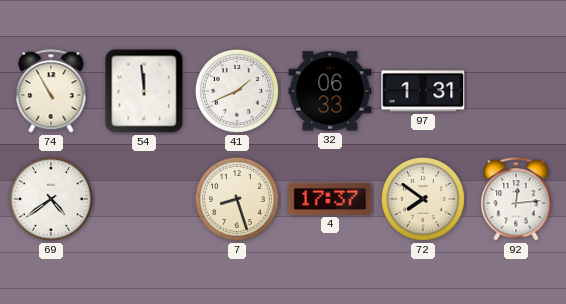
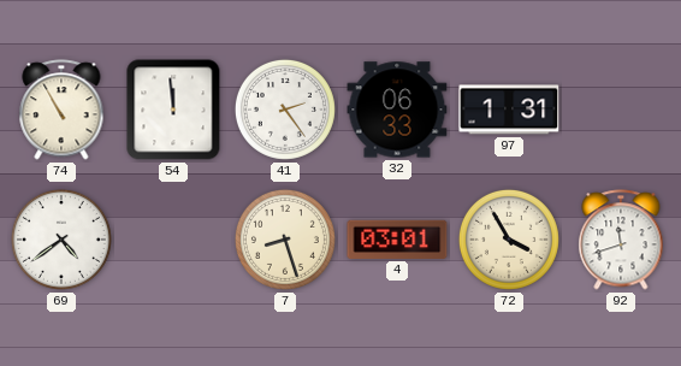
41: 1:41 -> 2:24 (285, 110)
4: 17:37 -> 03:01 (397, 240)
72: 7:51 -> 3:55 (509, 240)
92: 12:14 -> 11:42 (621, 240)
